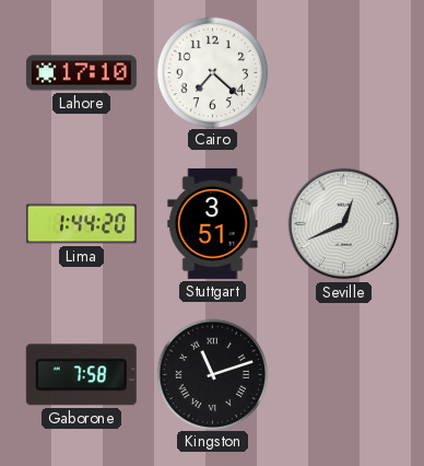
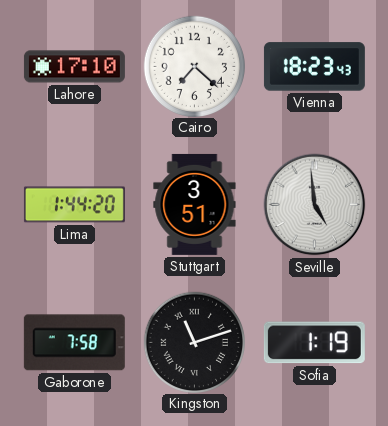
Vienna: none -> 18:23 (314, 67)
Seville: 12:41 -> 4:59 (315, 205)
Sofia: none -> 1:19 (314, 343)
